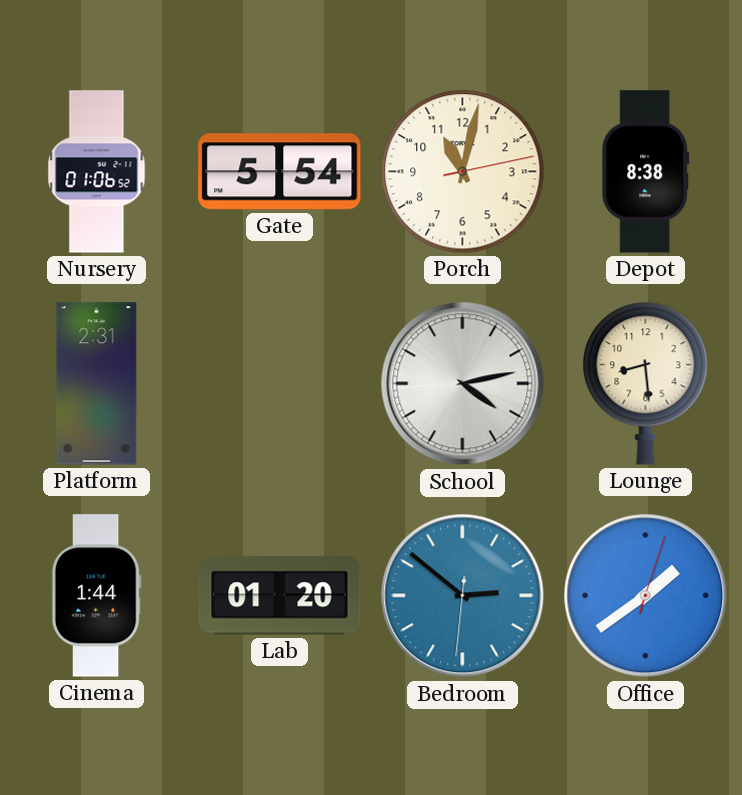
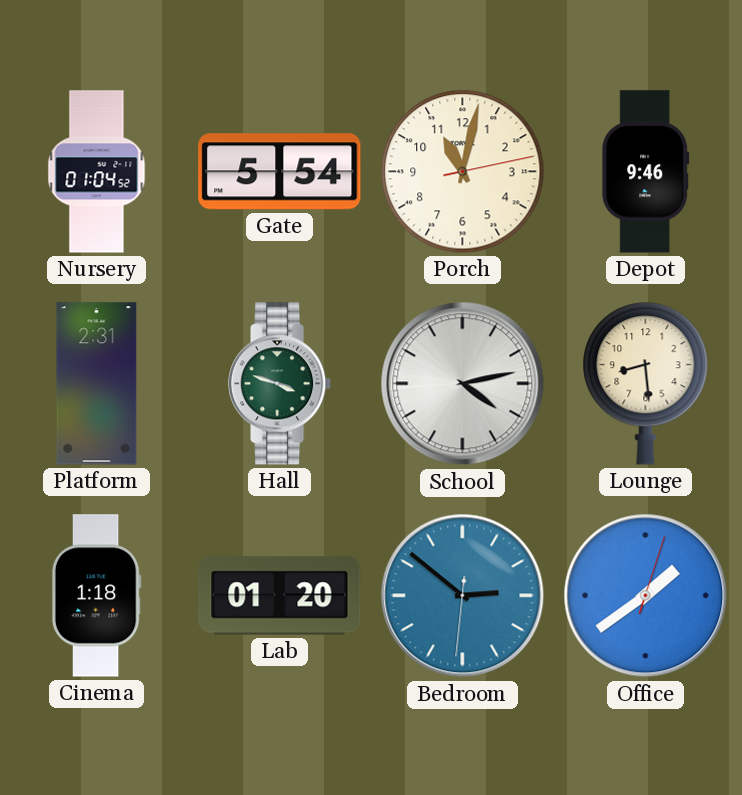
Nursery: 01:06 -> 01:04 (97, 172)
Depot: 8:38 -> 9:46 (646, 172)
Hall: none -> 3:48 (280, 384)
Cinema: 1:44 -> 1:18 (96, 596)
